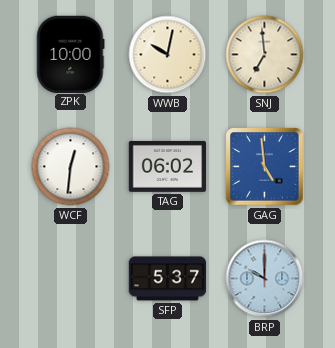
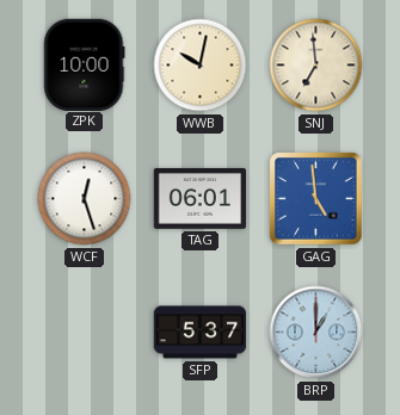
WCF: 12:31 -> 12:27 (85, 199)
TAG: 06:02 -> 06:01 (201, 198)
BRP: 10:00 -> 1:00 (316, 333)
